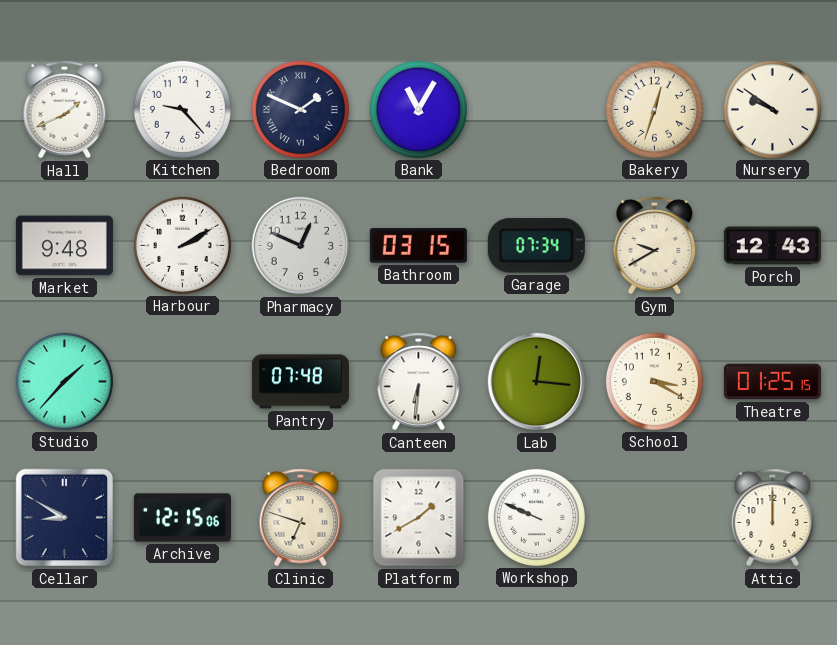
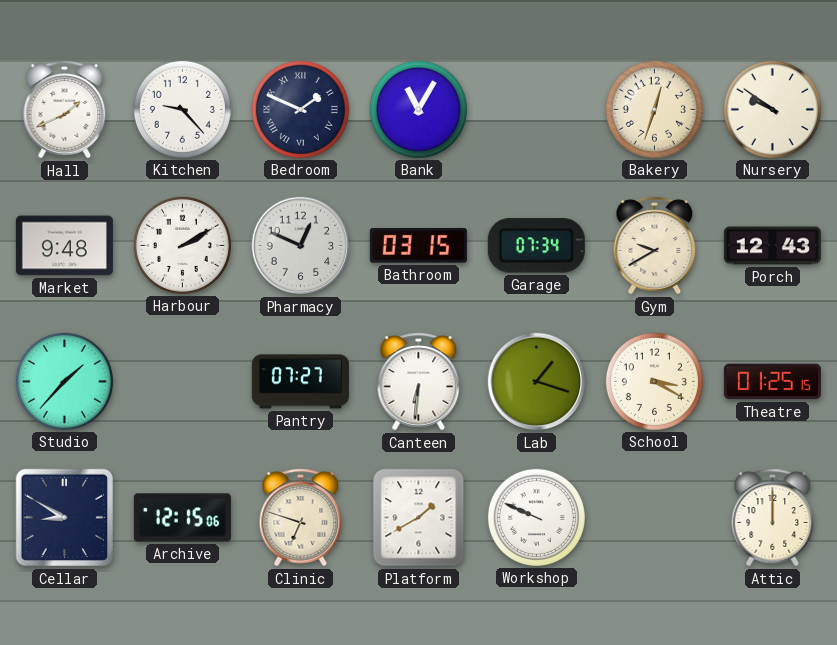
Pantry: 07:48 -> 07:27 (300, 382)
Lab: 12:16 -> 1:18 (537, 382)
